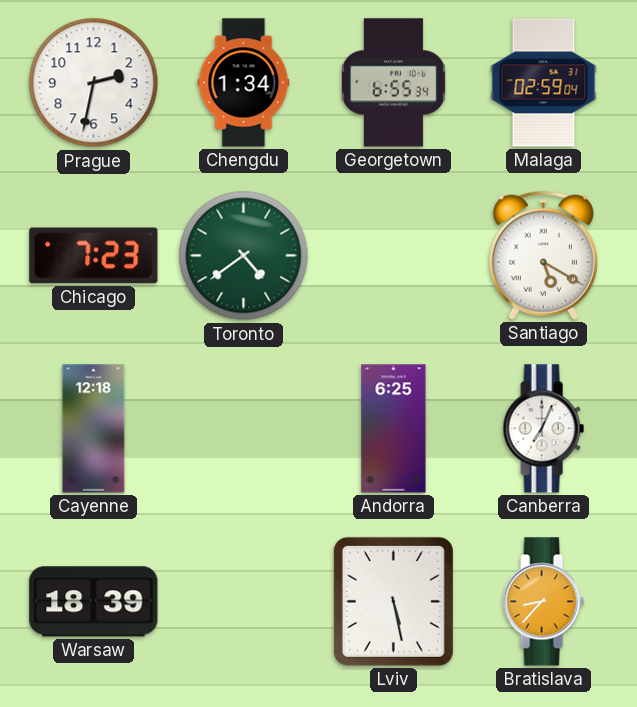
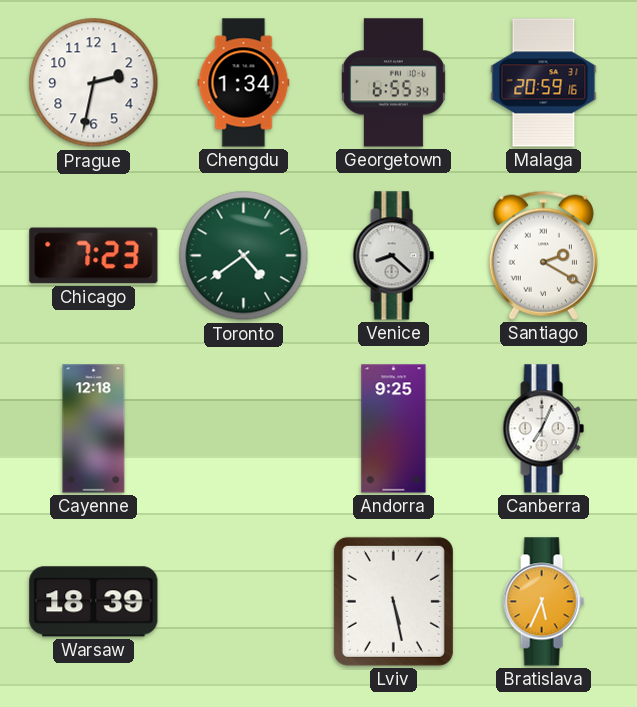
Malaga: 02:59 -> 20:59 (544, 83)
Venice: none -> 8:22 (393, 256)
Santiago: 5:20 -> 2:20 (543, 255)
Andorra: 6:25 -> 9:25 (394, 429)
Bratislava: 8:37 -> 5:34 (543, 602)
